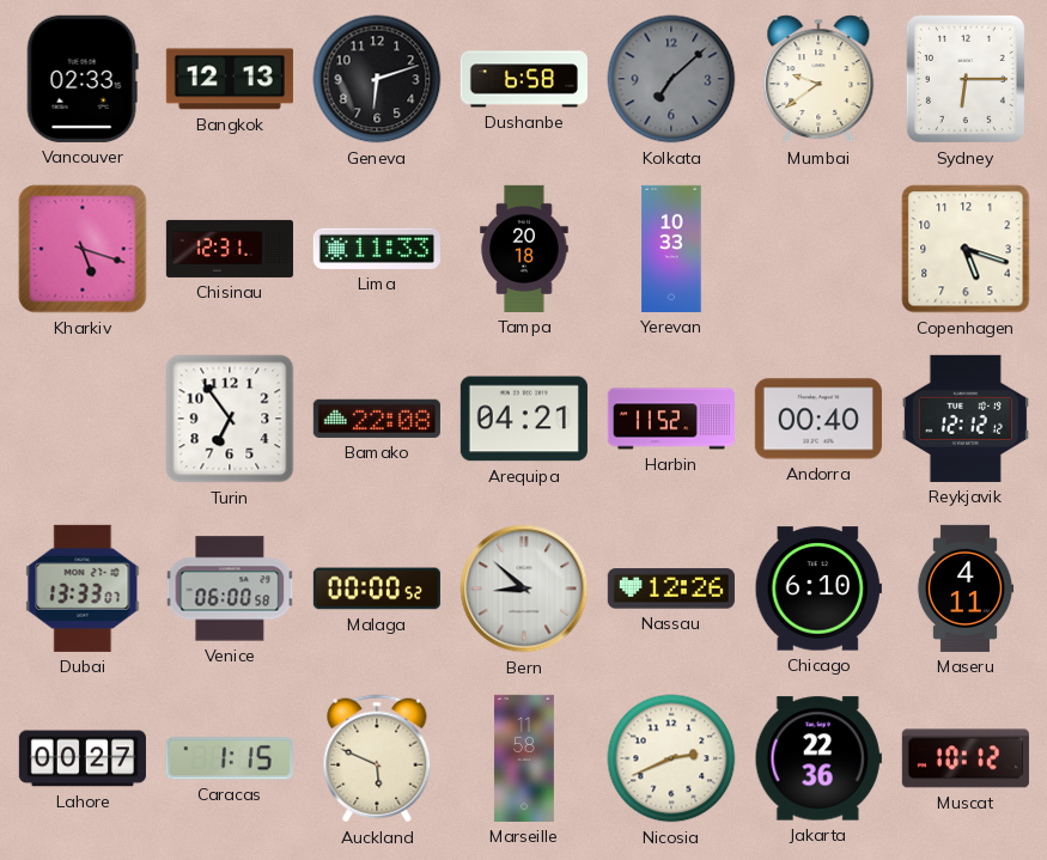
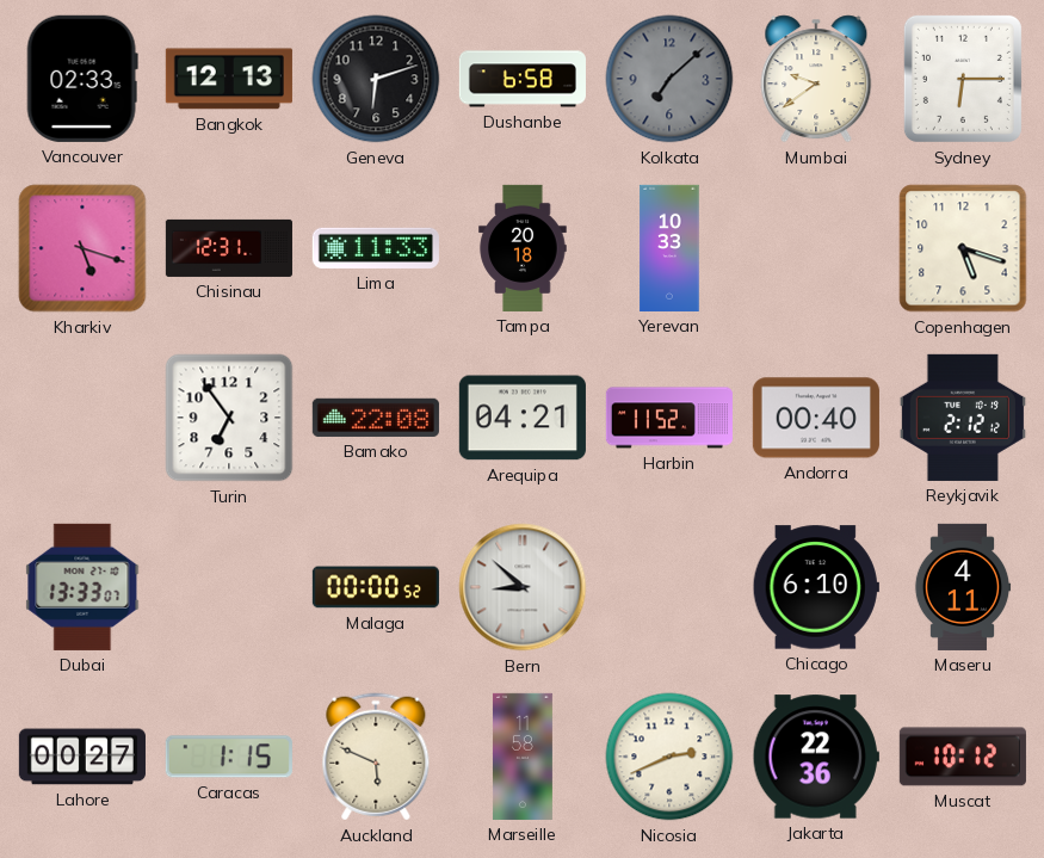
Reykjavik: 12:12 -> 2:12 (963, 418)
Venice: 06:00 -> none (230, 588)
Nassau: 12:26 -> none (671, 588)
